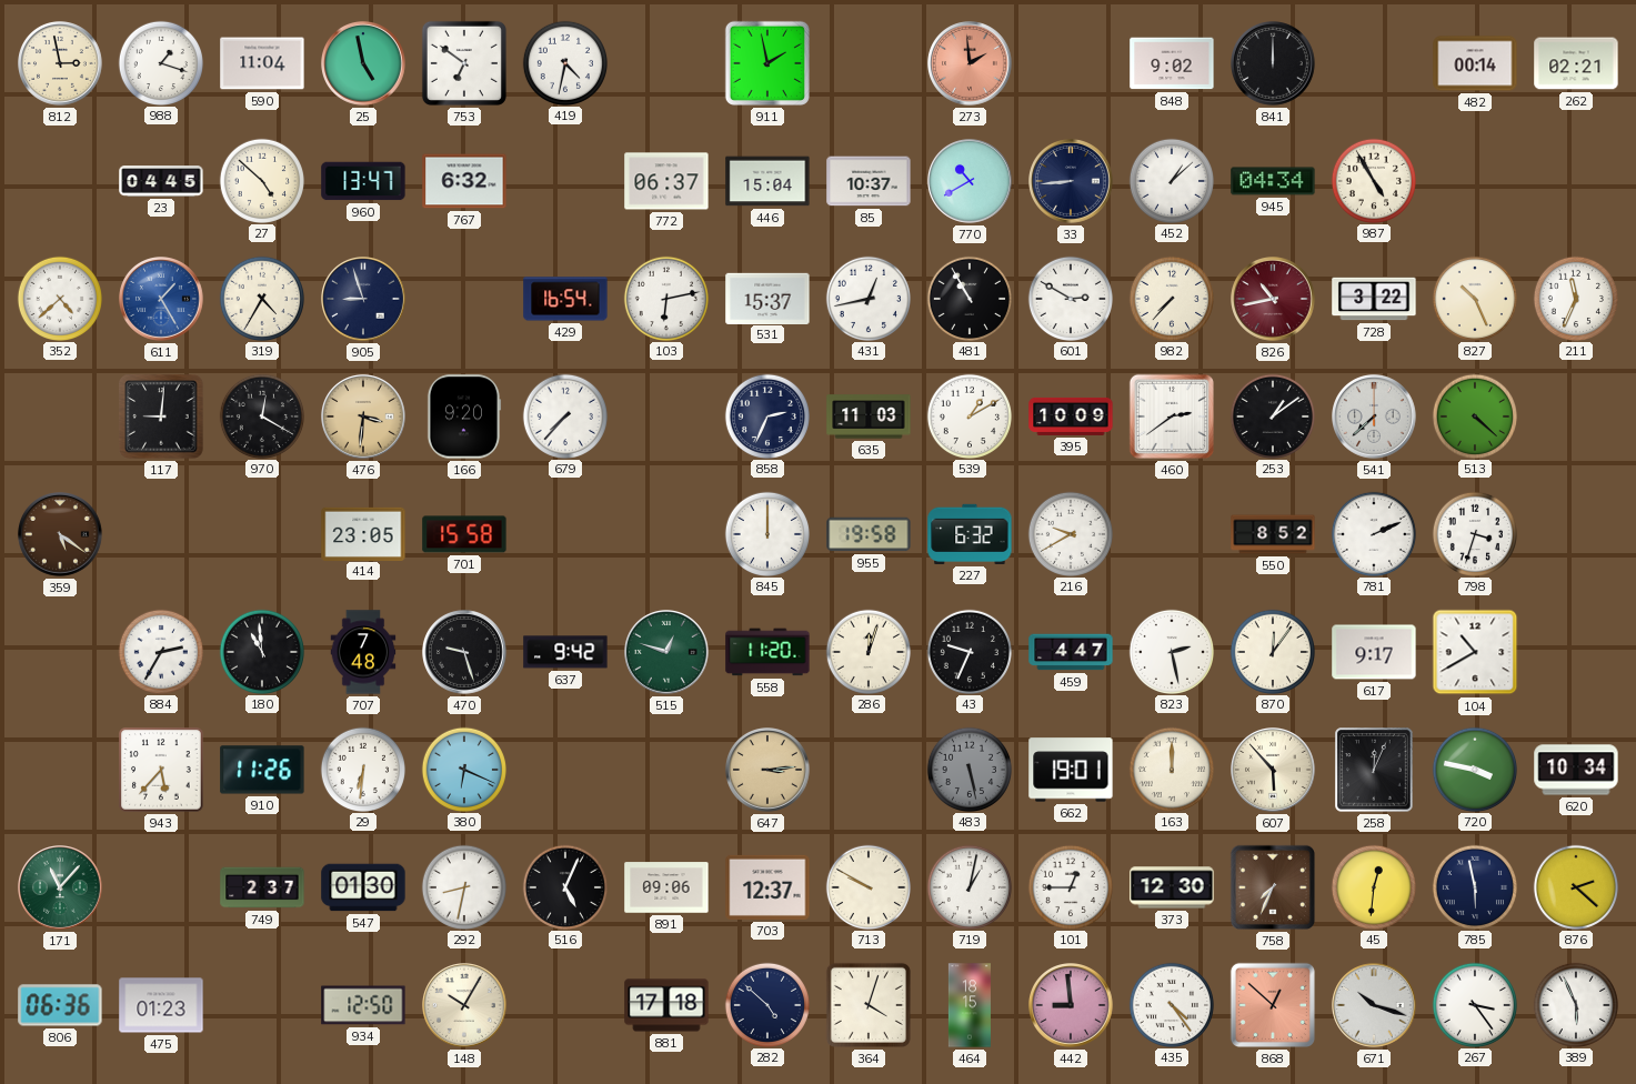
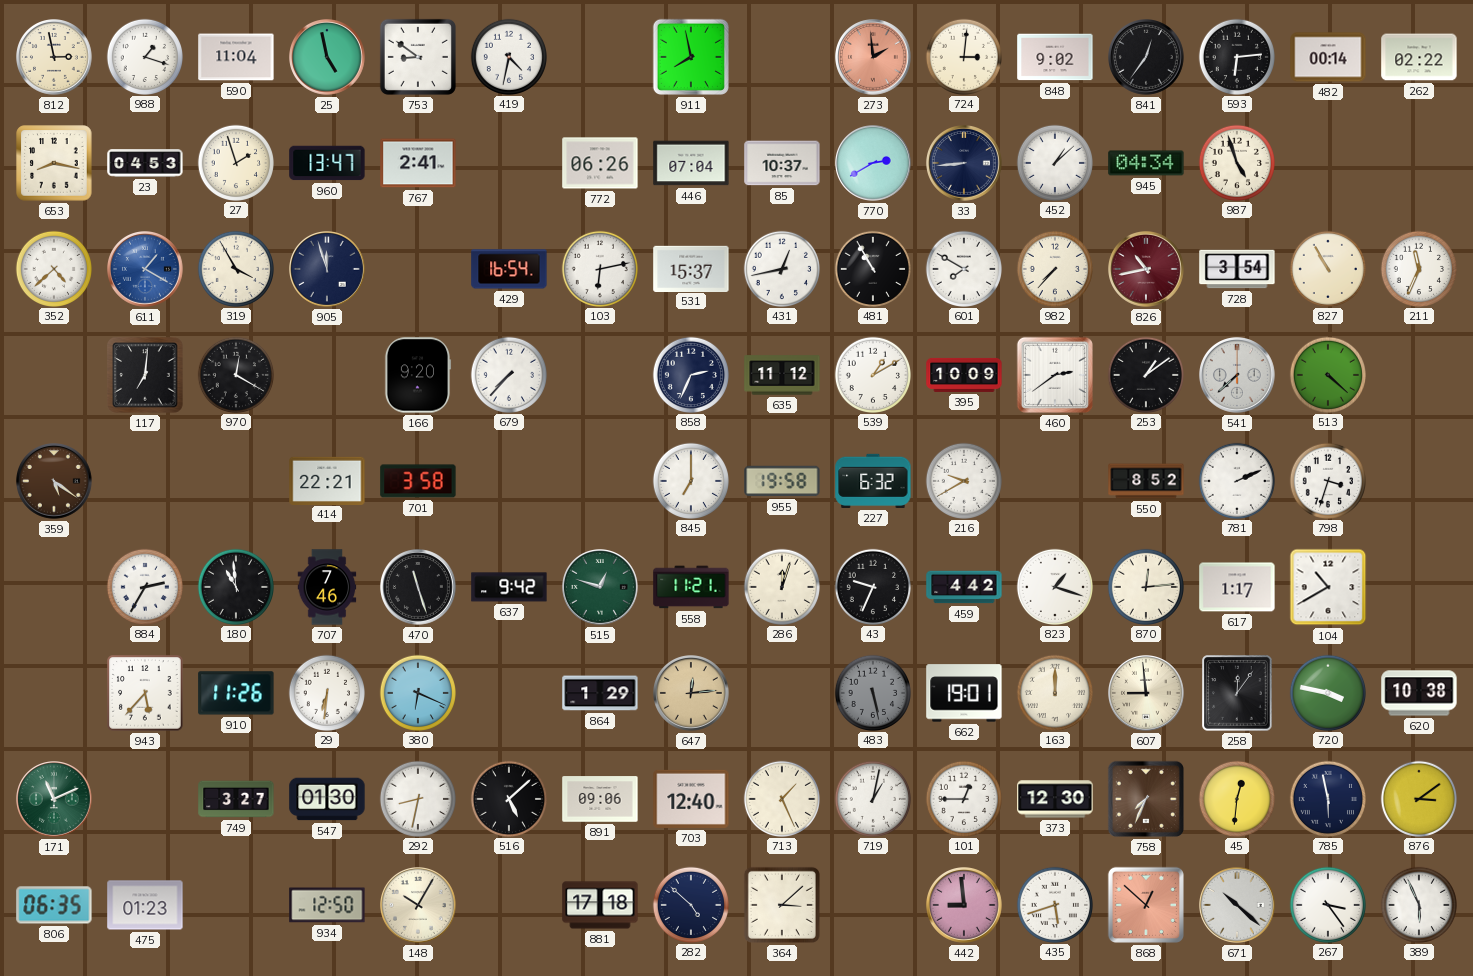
753: 6:51 -> 8:51 (418, 57)
911: 1:58 -> 7:58 (691, 57)
724: none -> 3:01 (963, 56)
841: 12:00 -> 12:36 (1147, 58)
593: none -> 6:14 (1236, 56)
262: 02:21 -> 02:22 (1419, 57)
653: none -> 8:17 (54, 163)
23: 04:45 -> 04:53 (145, 163)
27: 4:52 -> 1:57 (235, 162)
767: 6:32 -> 2:41 (418, 163)
772: 06:37 -> 06:26 (600, 163)
446: 15:04 -> 07:04 (691, 163)
770: 10:40 -> 2:40 (874, 164)
987: 4:55 -> 4:57 (1236, 162)
611: 1:25 -> 1:20 (146, 270)
319: 4:35 -> 3:55 (235, 268)
905: 8:57 -> 11:57 (328, 270)
601: 2:50 -> 7:50 (963, 268)
728: 3:22 -> 3:54 (1237, 269)
827: 10:26 -> 10:55 (1327, 268)
117: 9:01 -> 7:01 (145, 375)
476: 3:31 -> none (364, 418)
635: 11:03 -> 11:12 (782, 375)
414: 23:05 -> 22:21 (327, 480)
701: 15:58 -> 3:58 (418, 481)
845: 12:00 -> 7:00 (690, 480)
707: 7:48 -> 7:46 (327, 587)
470: 9:27 -> 11:27 (419, 588)
558: 11:20 -> 11:21 (691, 587)
459: 4:47 -> 4:42 (964, 587)
823: 2:28 -> 1:18 (1054, 586)
870: 12:06 -> 12:14 (1145, 586)
617: 9:17 -> 1:17 (1237, 587)
864: none -> 1:29 (600, 693)
647: 3:14 -> 12:14 (692, 694)
607: 5:53 -> 8:59 (1147, 694)
258: 12:04 -> 12:06 (1237, 693)
620: 10:34 -> 10:38 (1419, 693)
171: 11:07 -> 11:11 (55, 800)
749: 2:37 -> 3:27 (236, 799)
516: 5:04 -> 5:08 (508, 798)
703: 12:37 -> 12:40 (691, 799)
713: 9:50 -> 1:26 (781, 798)
876: 2:22 -> 3:09 (1418, 798)
806: 06:36 -> 06:35 (54, 905)
364: 4:03 -> 3:08 (782, 905)
464: 18:15 -> none (970, 1005)
435: 4:24 -> 5:42 (1054, 904)
671: 10:18 -> 10:22 (1238, 906)
